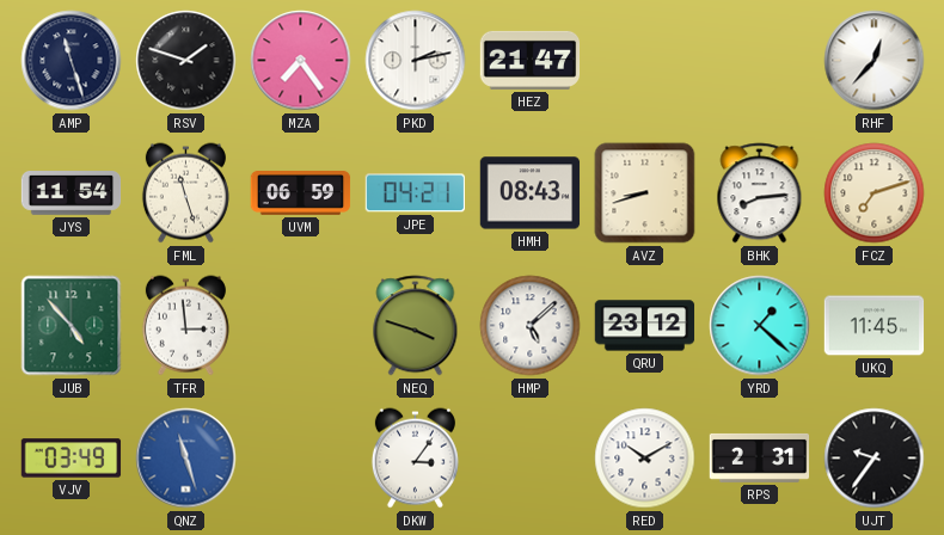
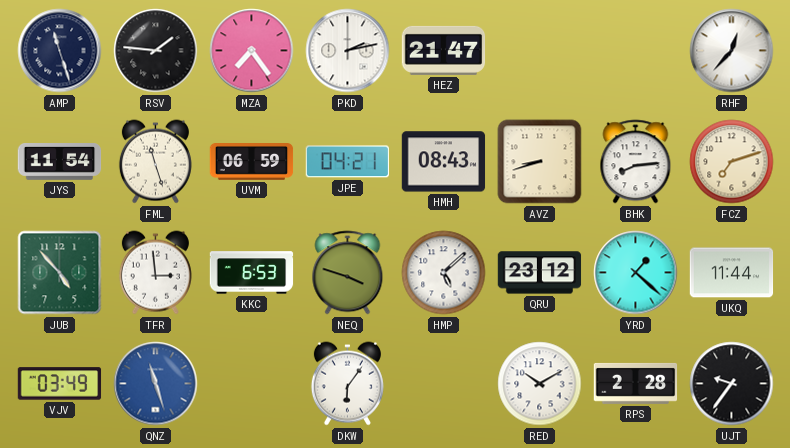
RSV: 1:48 -> 1:46 (156, 51)
KKC: none -> 6:53 (252, 273)
UKQ: 11:45 -> 11:44 (732, 273)
DKW: 3:06 -> 6:06 (347, 384)
RPS: 2:31 -> 2:28 (636, 383)
